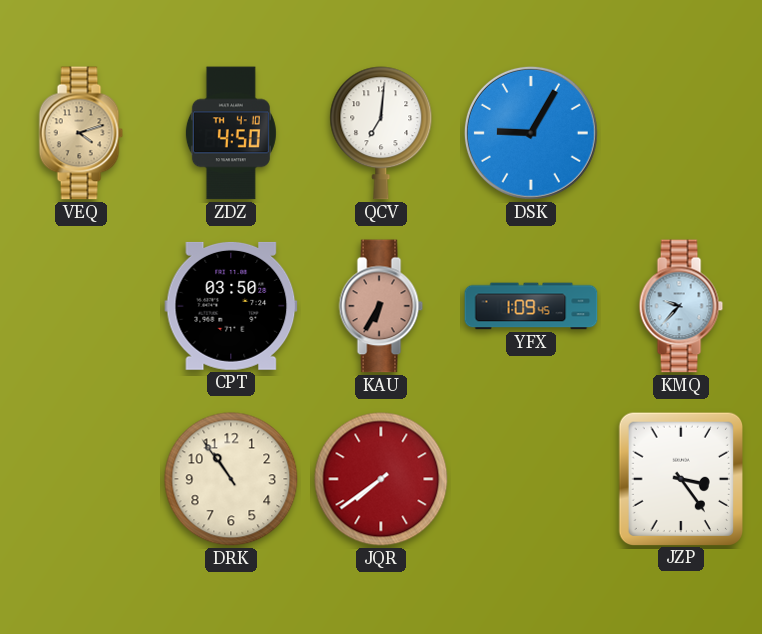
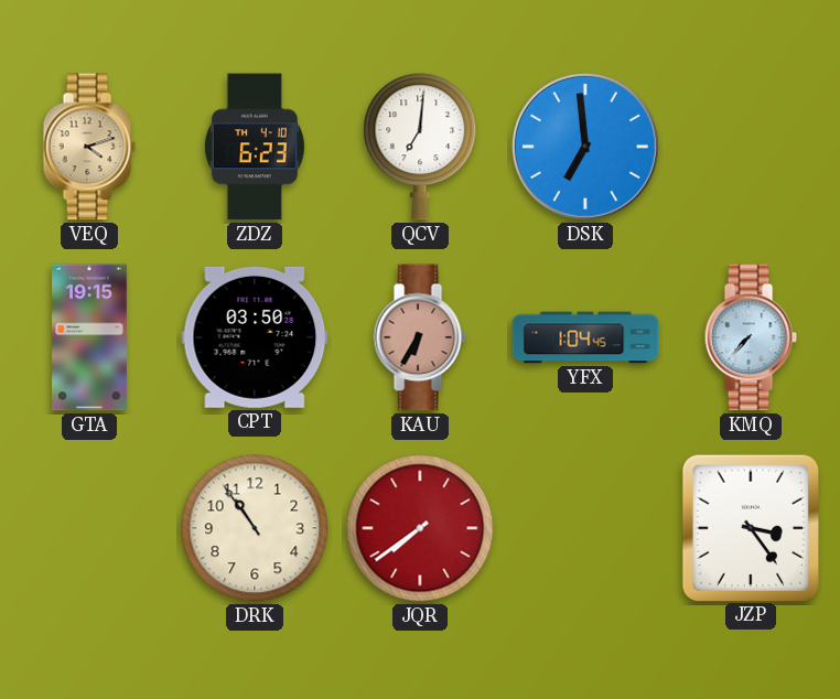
ZDZ: 4:50 -> 6:23 (255, 147)
DSK: 9:05 -> 6:59 (585, 147)
GTA: none -> 19:15 (90, 337)
YFX: 1:09 -> 1:04 (585, 337)
KMQ: 9:37 -> 7:37 (751, 337)
